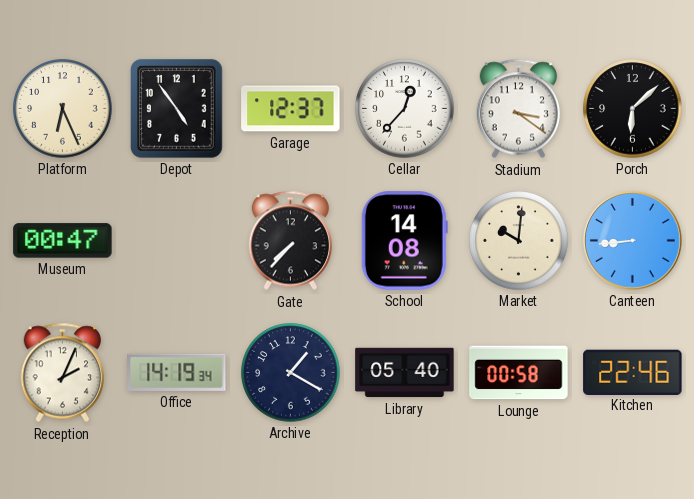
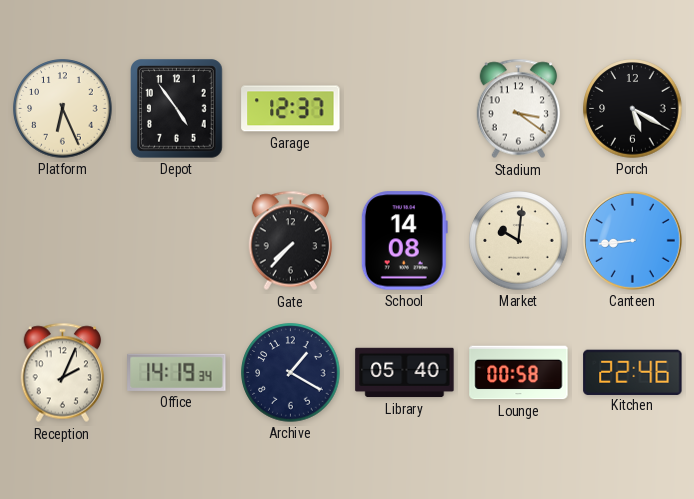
Cellar: 12:37 -> none (405, 109)
Porch: 6:08 -> 5:20 (633, 109)
Museum: 00:47 -> none (63, 241)
